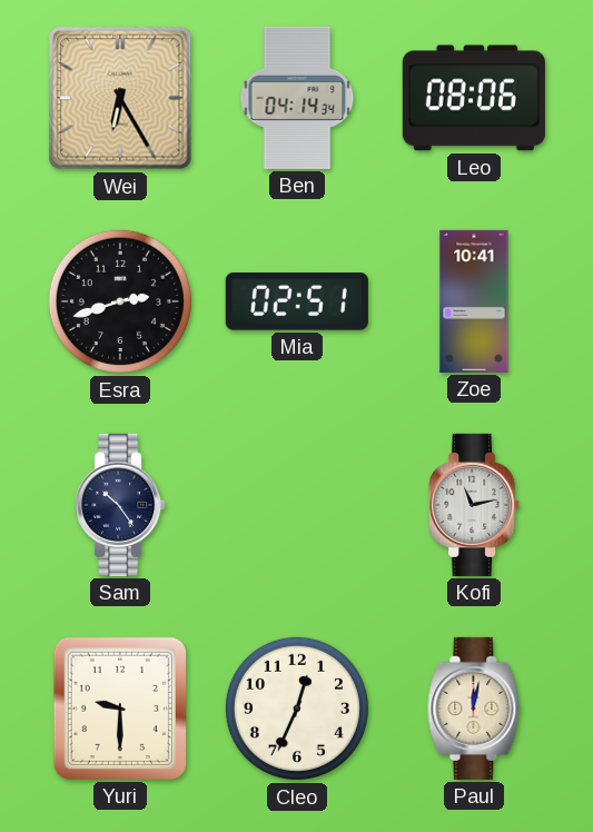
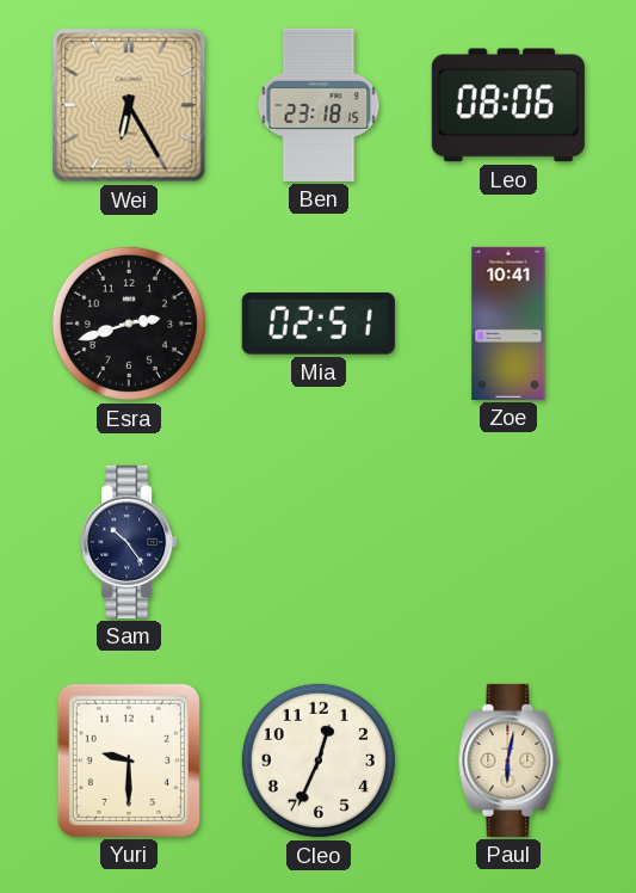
Ben: 04:14 -> 23:18 (319, 105)
Kofi: 11:13 -> none (474, 505)
Paul: 12:02 -> 6:02 (508, 760)
